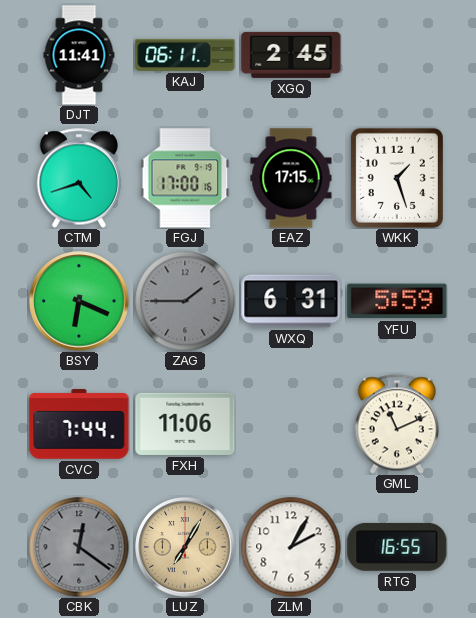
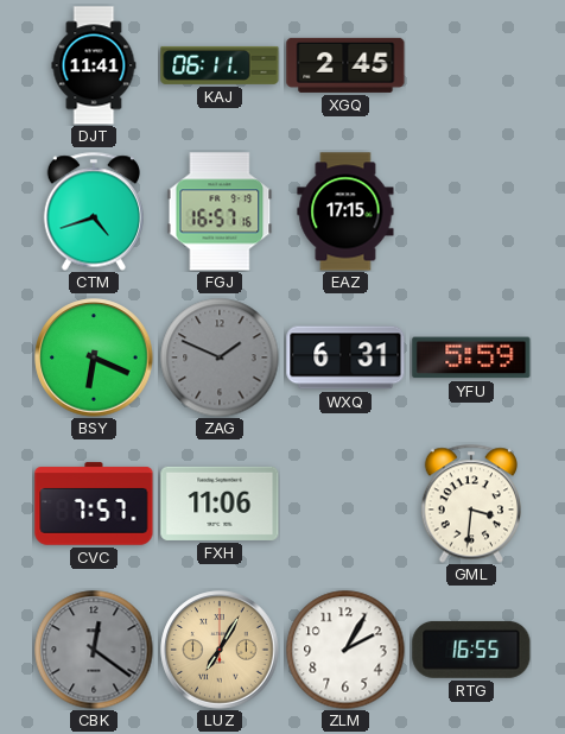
FGJ: 17:00 -> 16:57 (220, 211)
WKK: 1:27 -> none (397, 178)
ZAG: 1:45 -> 1:49 (220, 357)
CVC: 7:44 -> 7:57 (94, 504)
GML: 11:11 -> 3:31 (470, 504)
